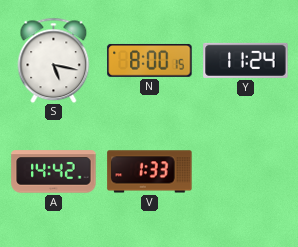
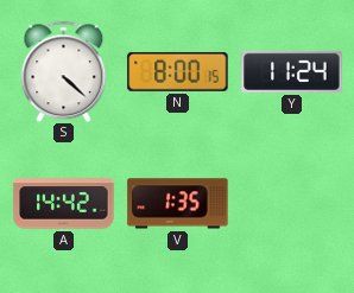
S: 5:17 -> 4:22 (64, 71)
V: 1:33 -> 1:35 (178, 204)
